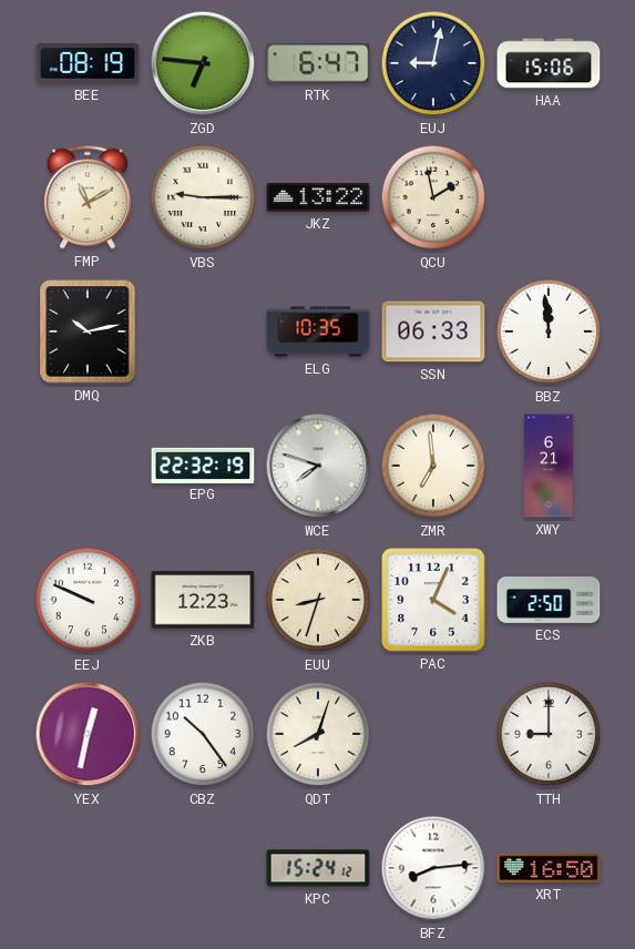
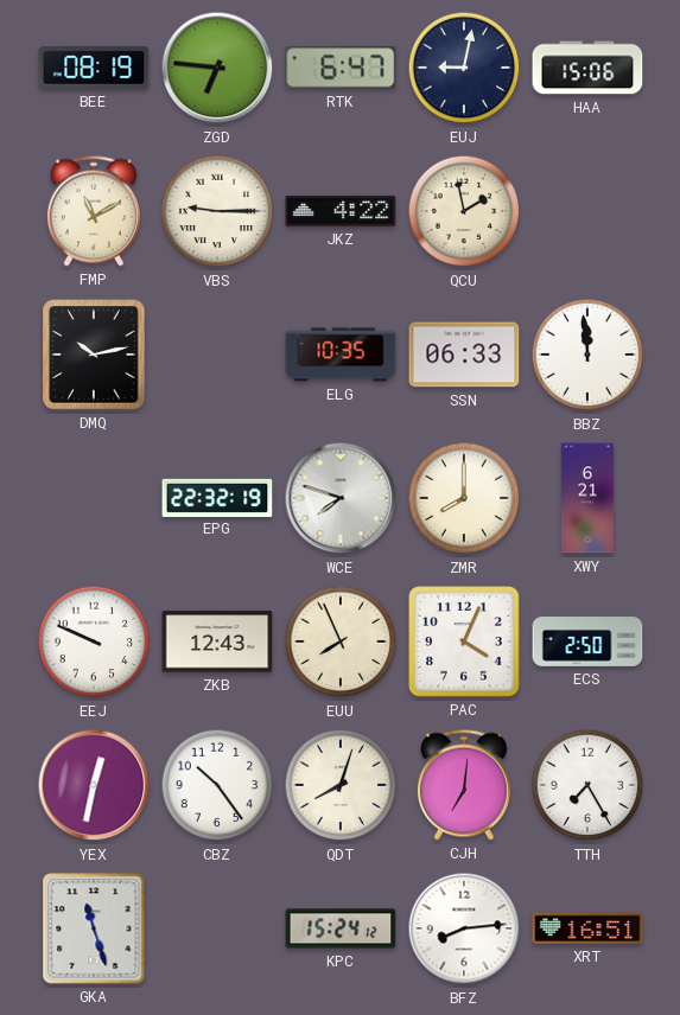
JKZ: 13:22 -> 4:22 (341, 211)
ZMR: 6:59 -> 8:00 (464, 498)
ZKB: 12:23 -> 12:43 (217, 641)
EUU: 8:33 -> 7:56 (341, 641)
CJH: none -> 7:01 (464, 785)
TTH: 9:00 -> 7:25 (587, 785)
GKA: none -> 11:27 (94, 928)
XRT: 16:50 -> 16:51 (587, 928)
